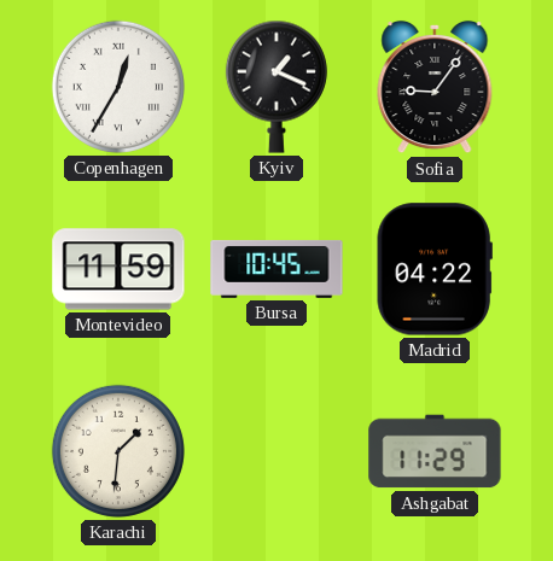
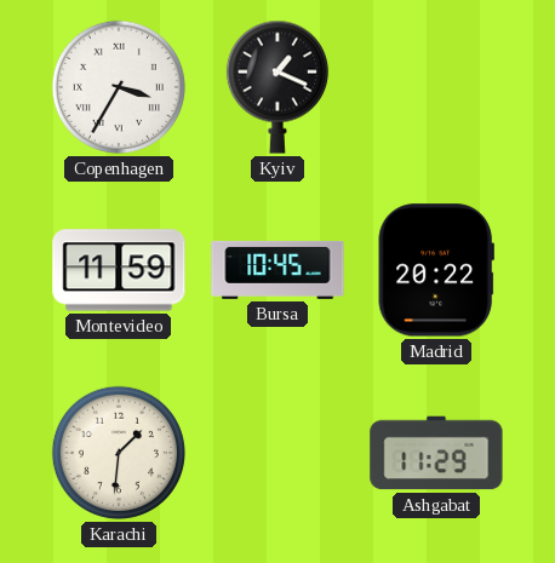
Copenhagen: 12:35 -> 3:35 (119, 87)
Sofia: 9:06 -> none (435, 87)
Madrid: 04:22 -> 20:22 (436, 270)
